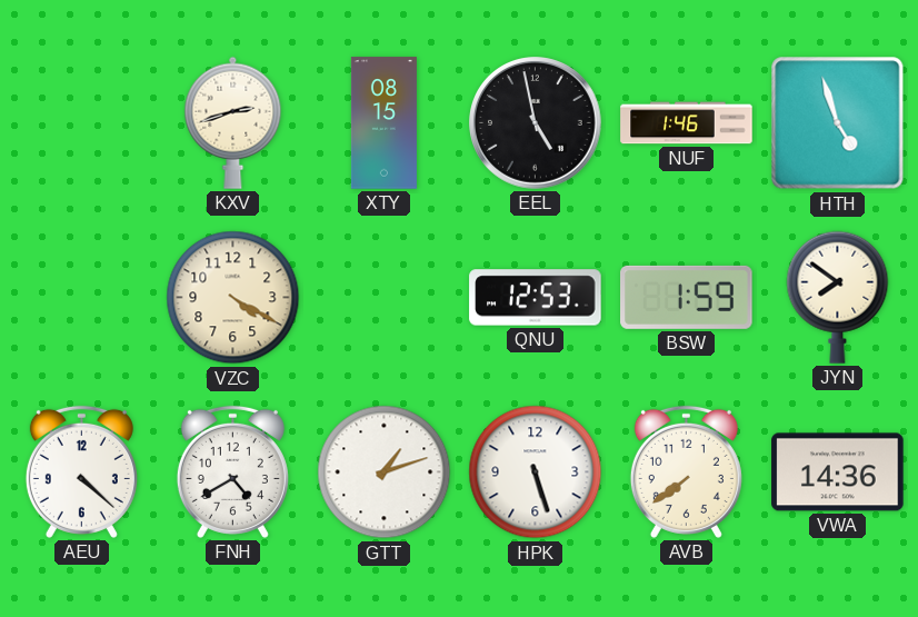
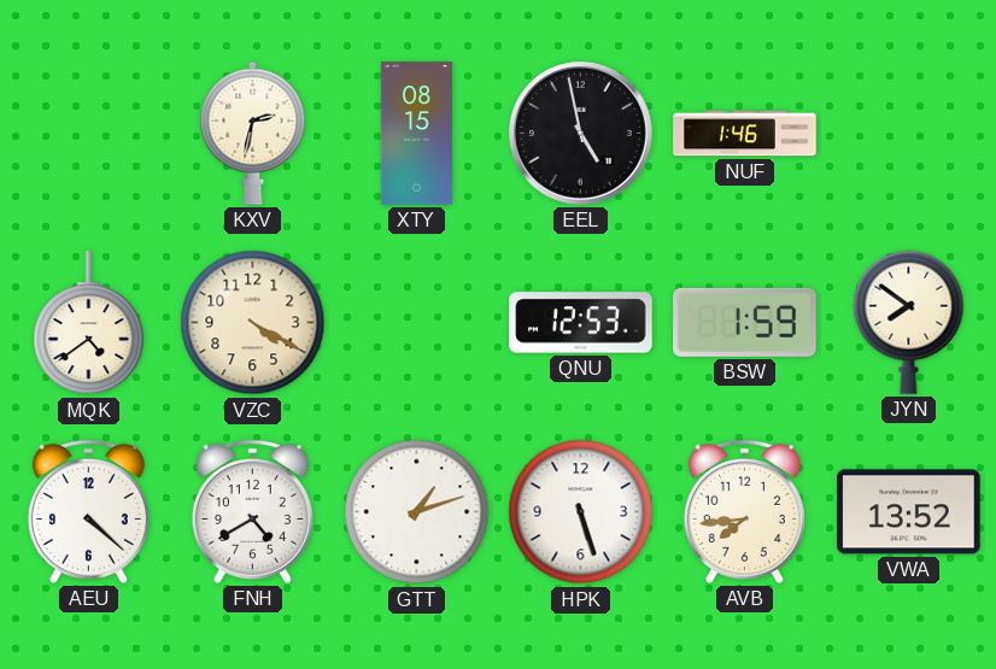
KXV: 2:42 -> 2:32 (253, 133)
HTH: 4:57 -> none (838, 123)
MQK: none -> 4:39 (89, 323)
AVB: 7:39 -> 7:44 (744, 511)
VWA: 14:36 -> 13:52 (909, 512)
